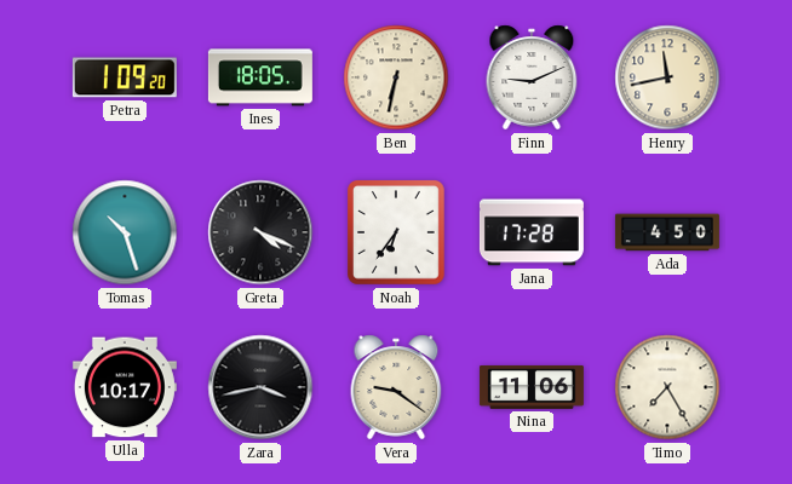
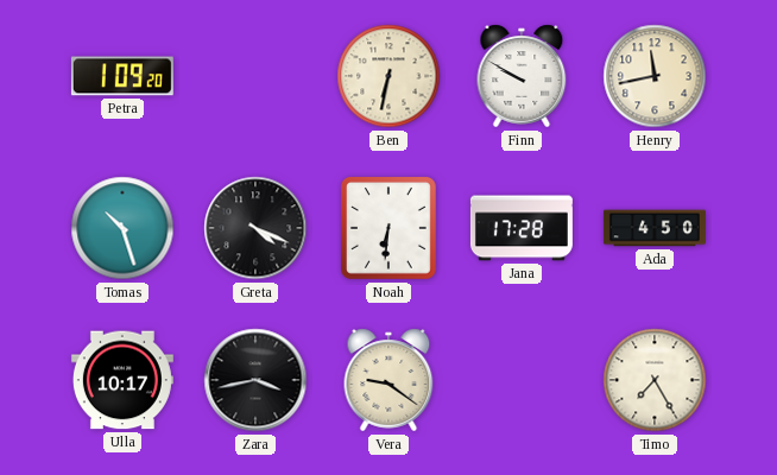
Ines: 18:05 -> none (260, 77)
Finn: 9:11 -> 9:50 (522, 76)
Noah: 6:36 -> 6:31 (389, 229)
Nina: 11:06 -> none (532, 387)
